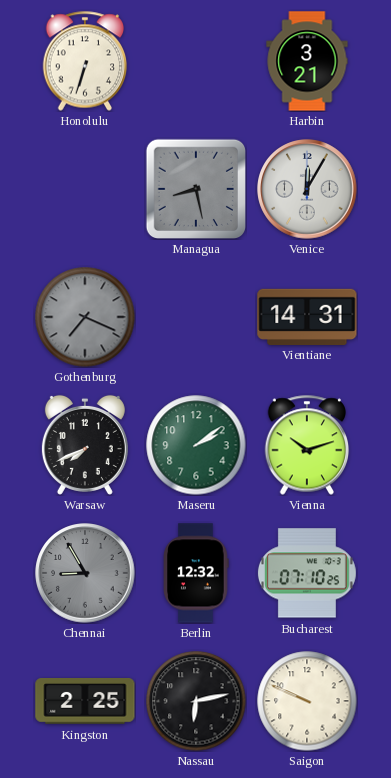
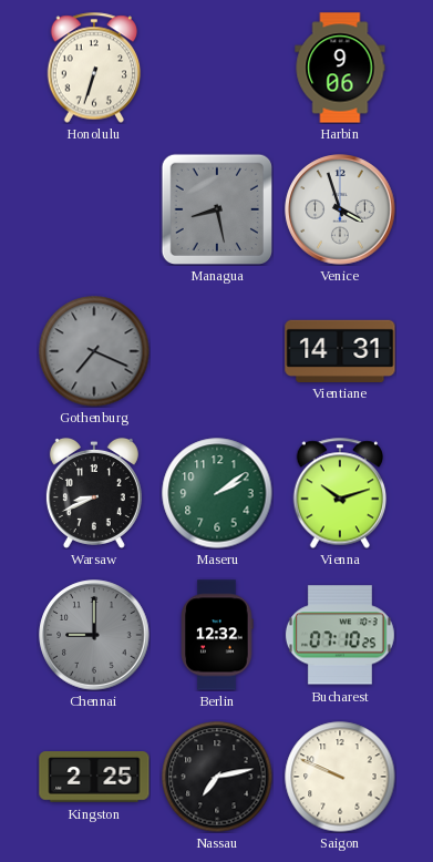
Harbin: 3:21 -> 9:06 (340, 68)
Venice: 12:05 -> 3:57 (340, 209)
Warsaw: 7:41 -> 8:41 (94, 493)
Chennai: 8:55 -> 9:00 (94, 635)
Nassau: 6:13 -> 7:13 (217, 777)
